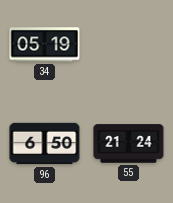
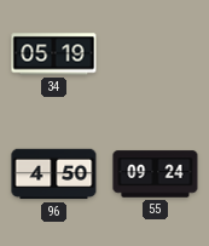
96: 6:50 -> 4:50 (54, 175)
55: 21:24 -> 09:24 (156, 175)
